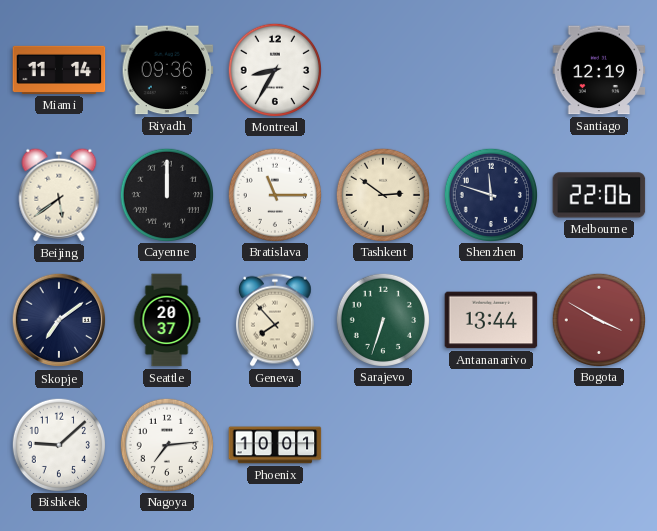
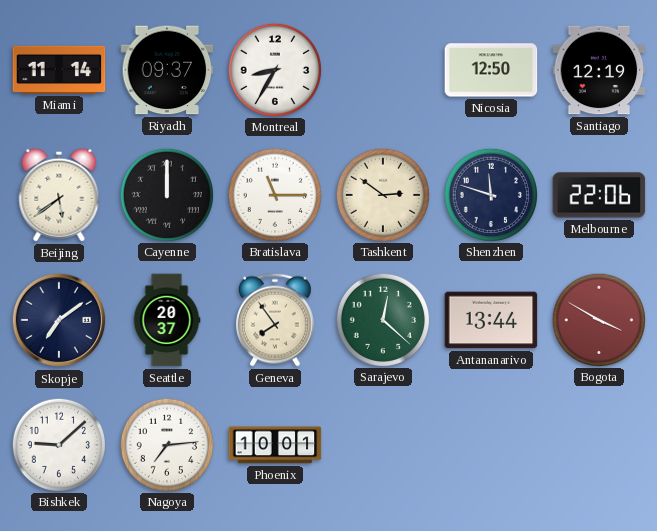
Riyadh: 09:36 -> 09:37 (167, 70)
Nicosia: none -> 12:50 (491, 70)
Geneva: 7:53 -> 7:54 (275, 320)
Sarajevo: 6:33 -> 12:22 (382, 319)
